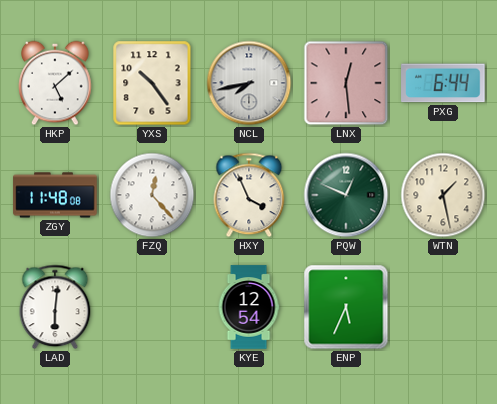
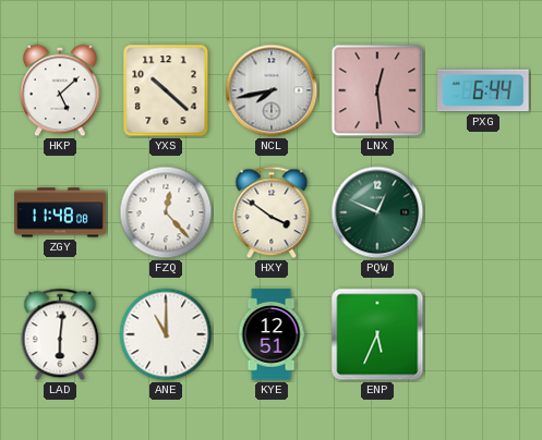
YXS: 10:24 -> 10:22 (166, 90)
HXY: 3:56 -> 3:51 (272, 212)
WTN: 1:28 -> none (443, 195)
ANE: none -> 11:00 (166, 334)
KYE: 12:54 -> 12:51 (272, 334)
